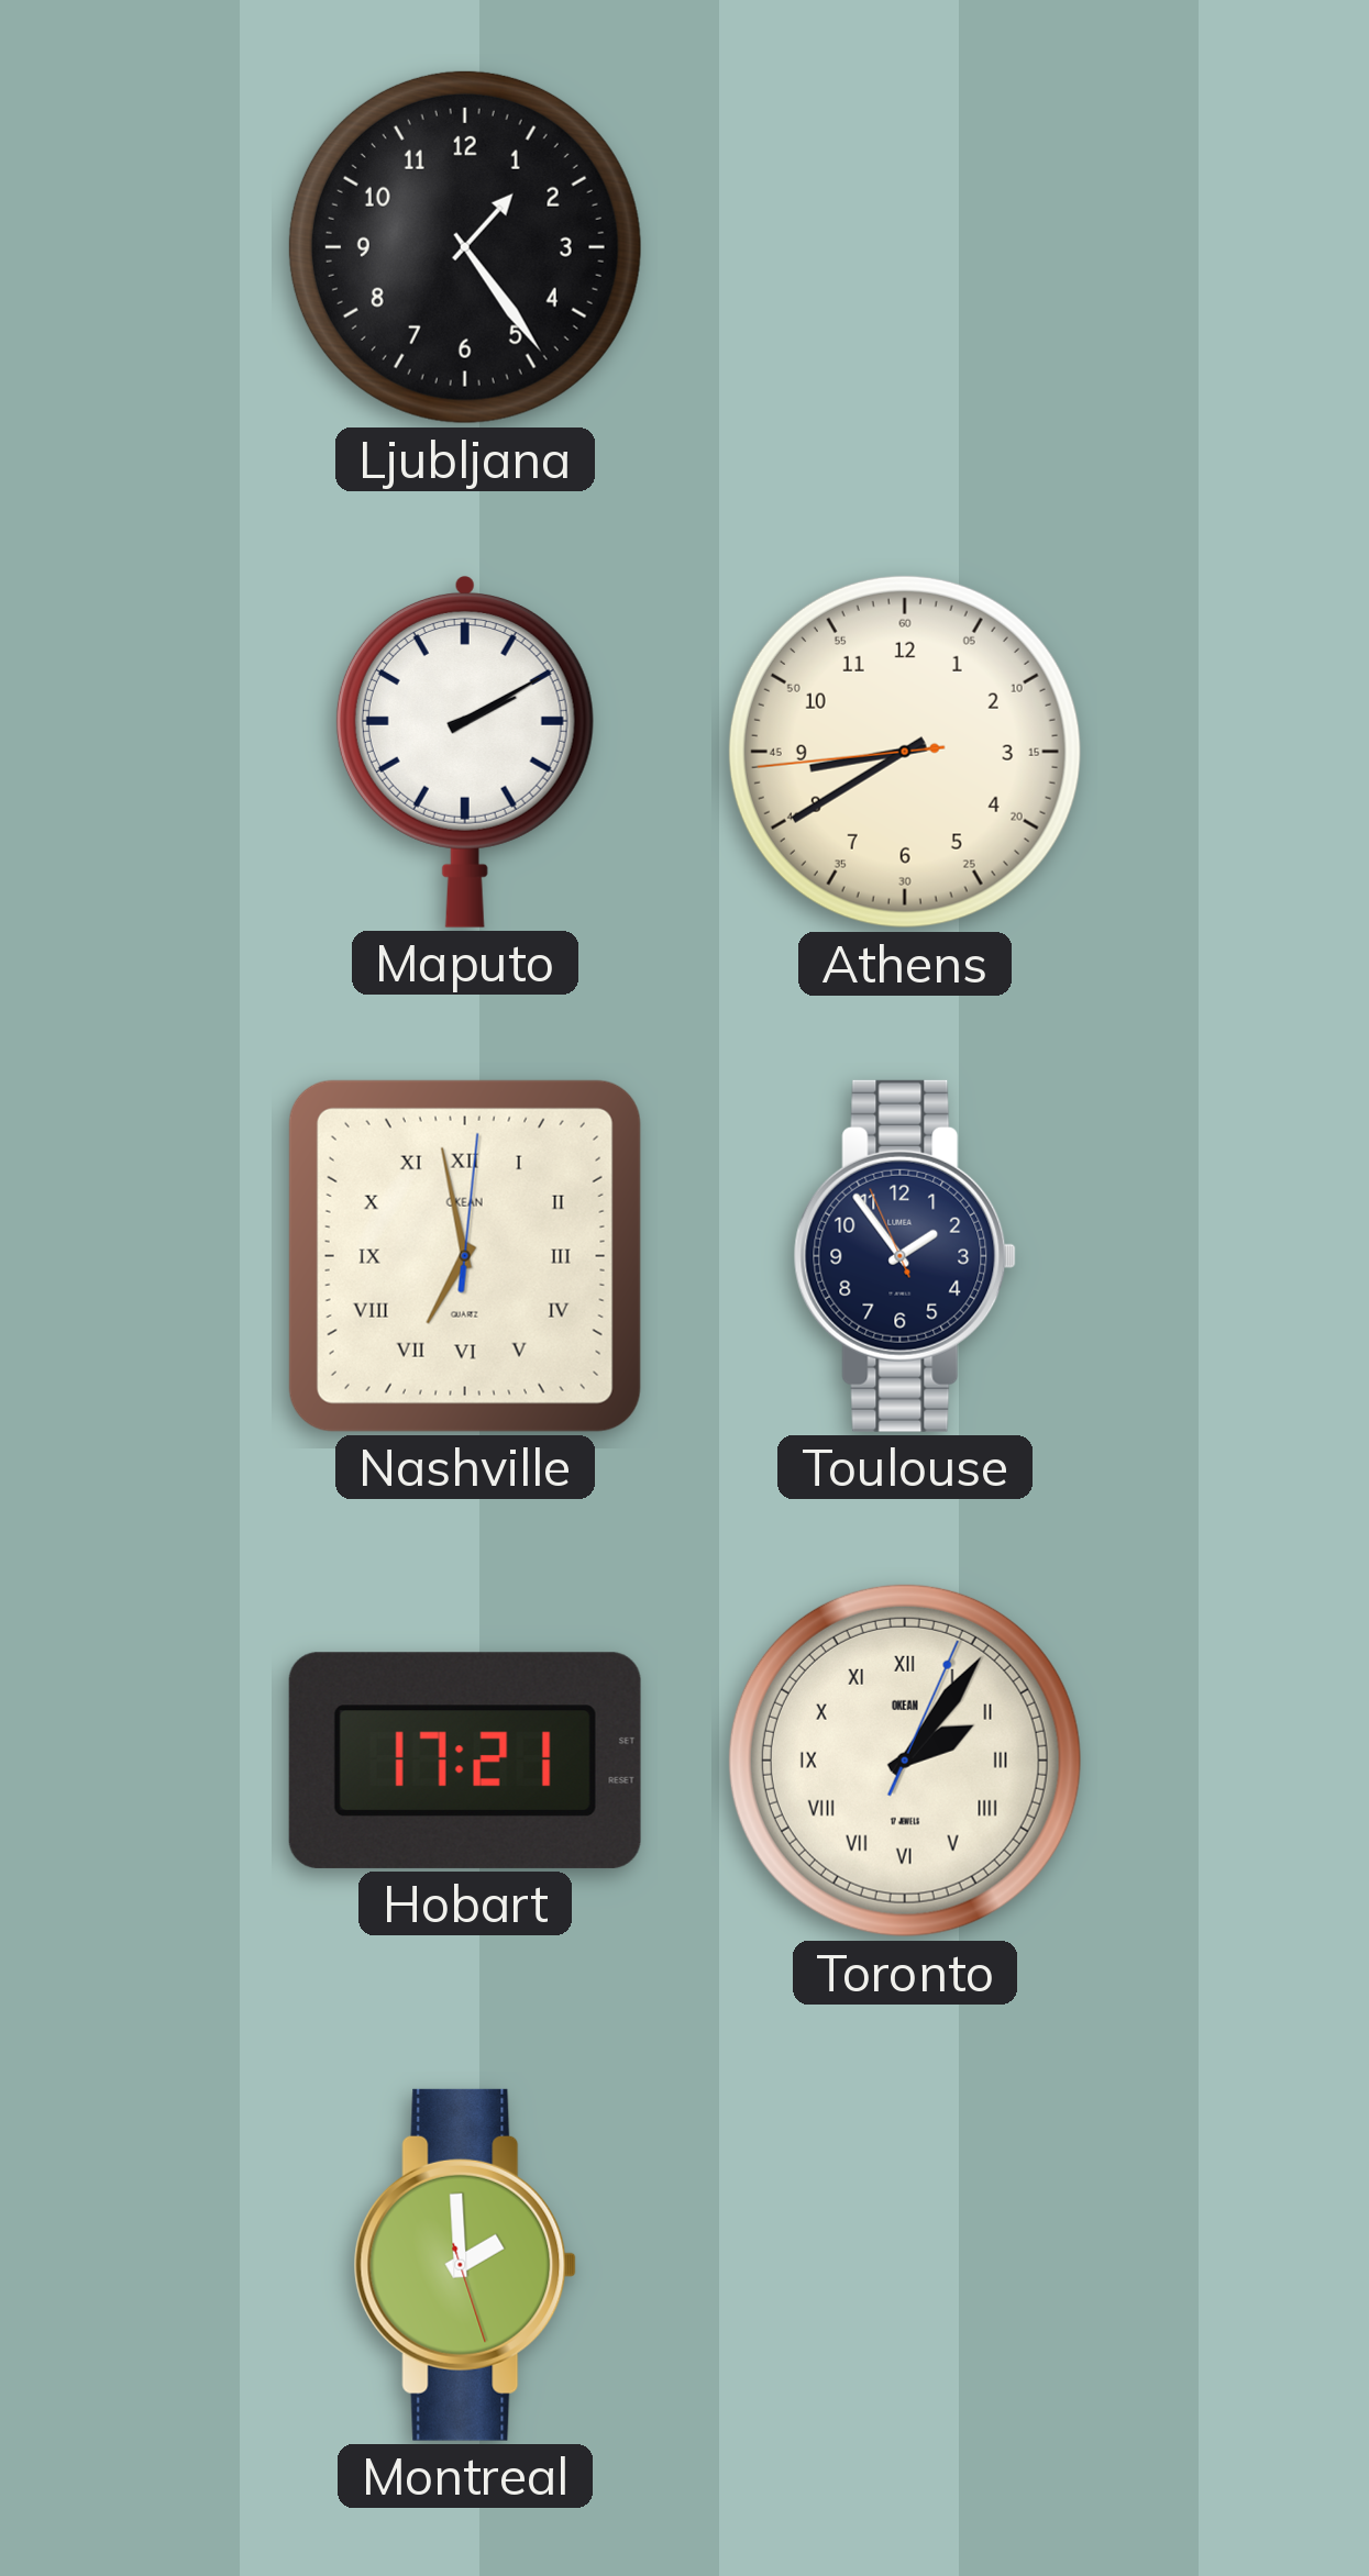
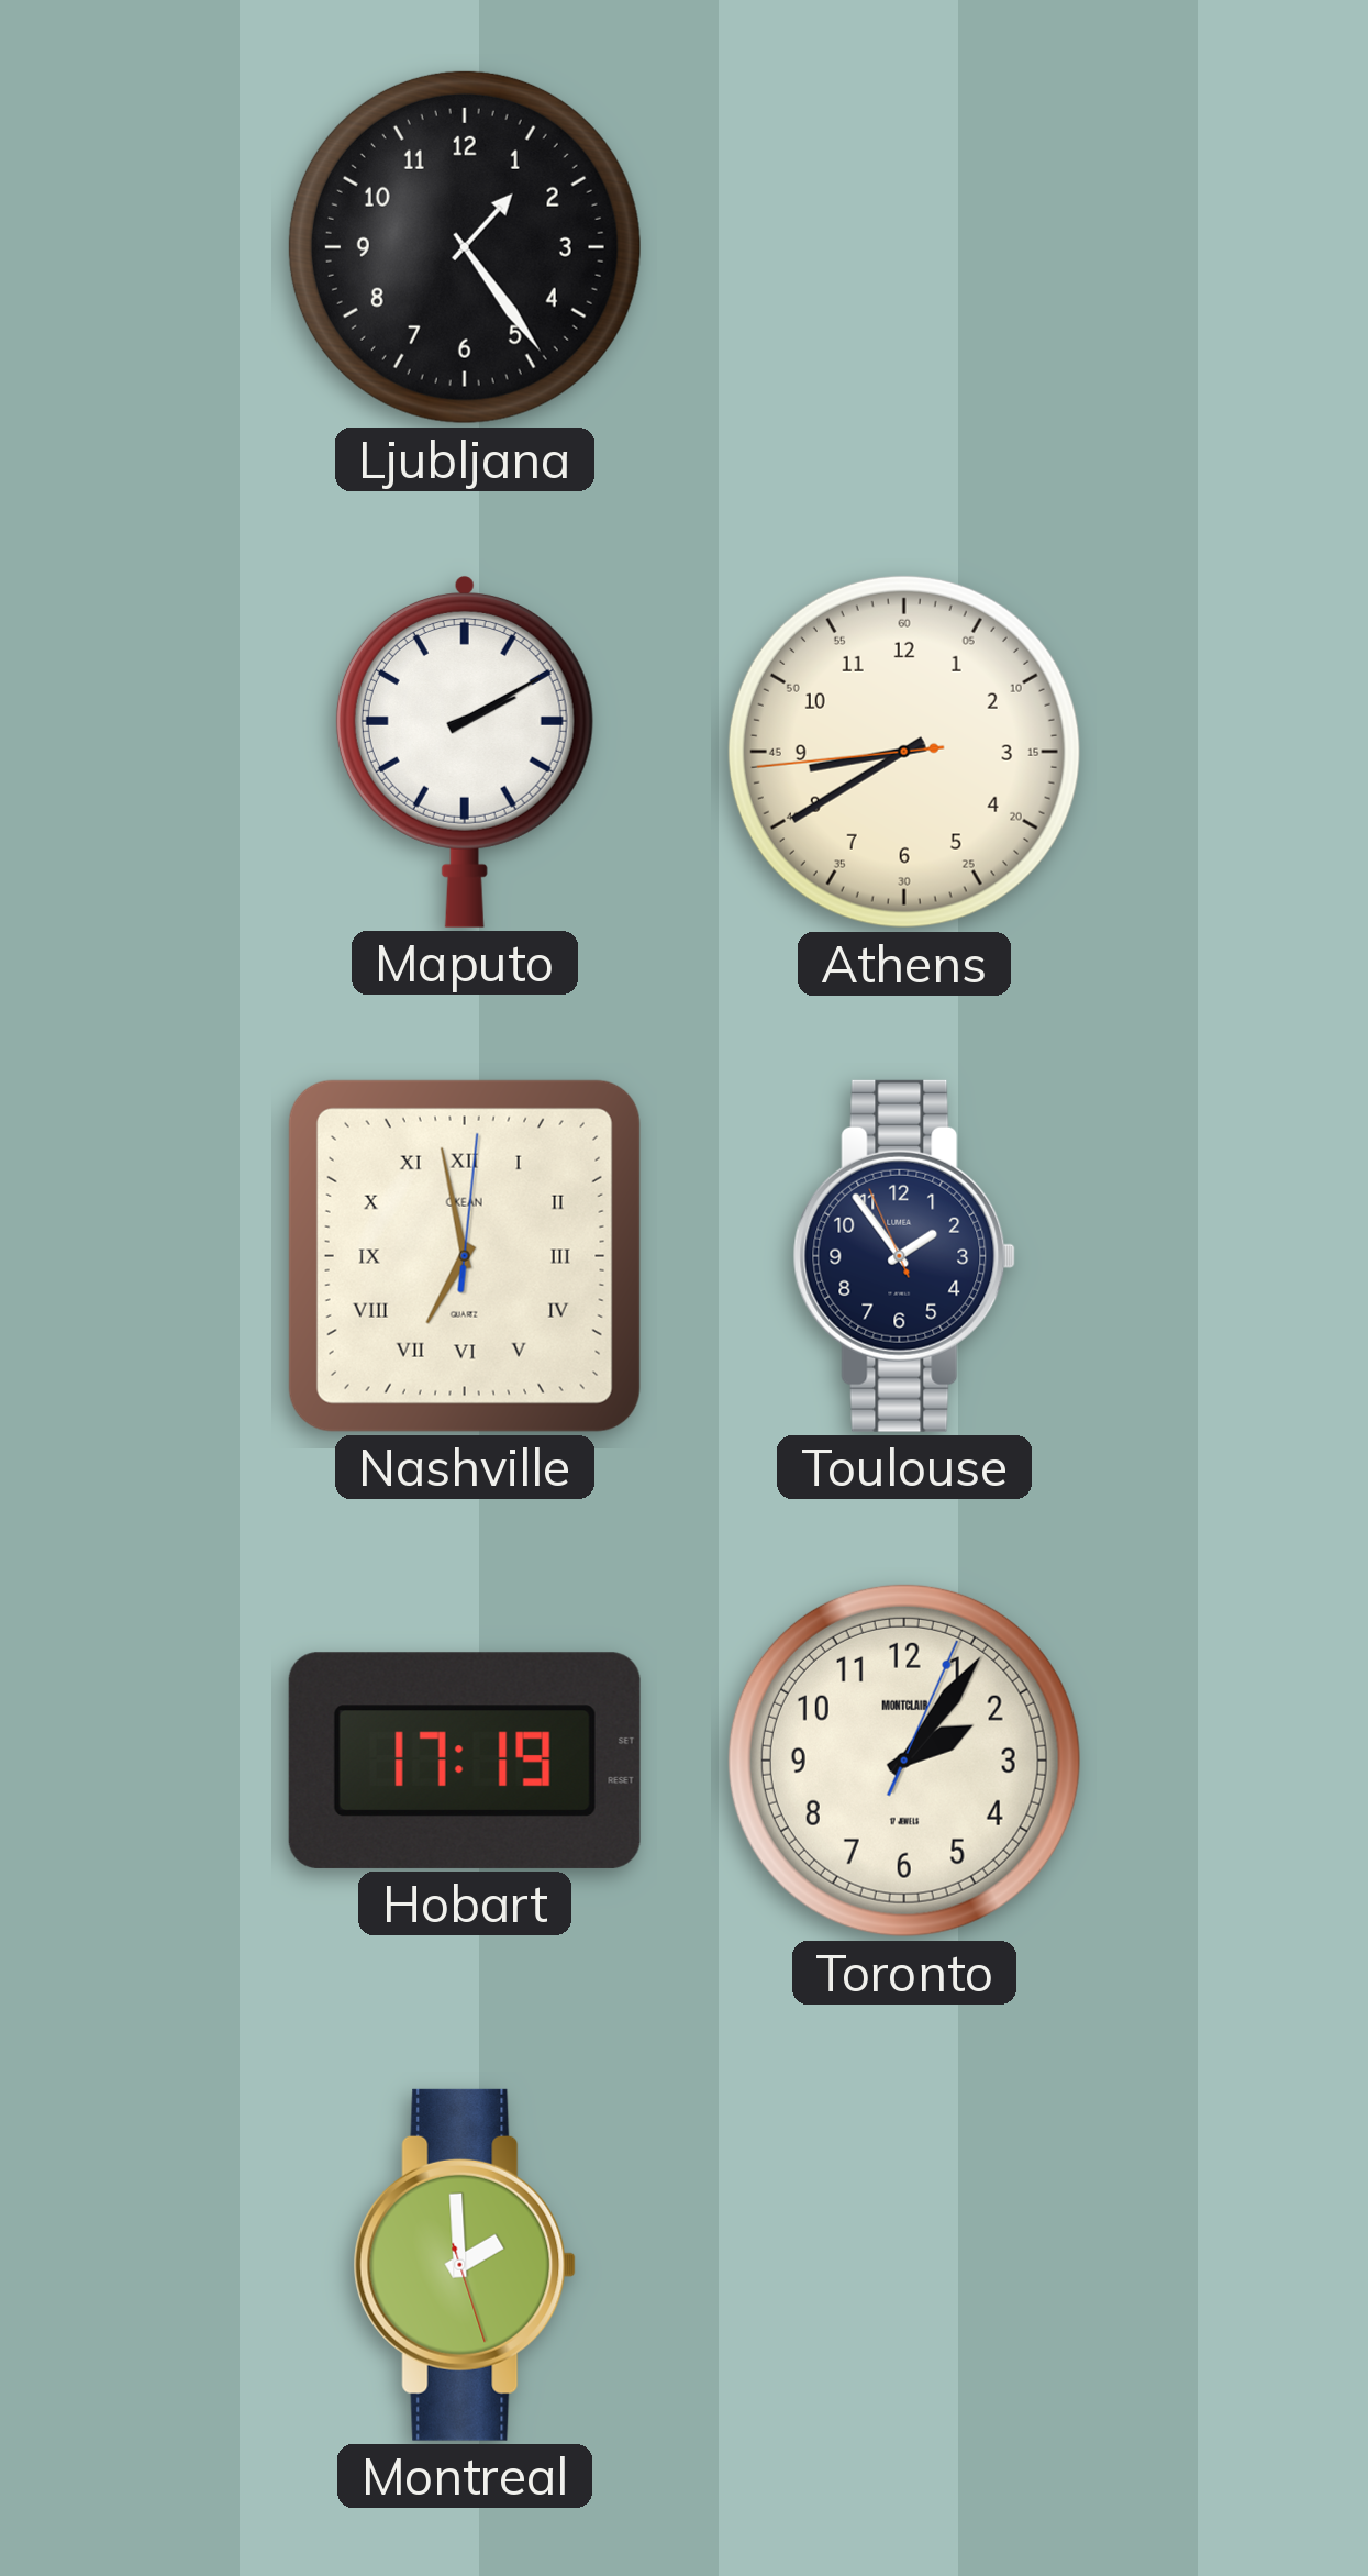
Hobart: 17:21 -> 17:19 (465, 1761)
Toronto numerals: Roman -> Arabic (904, 1761)
Toronto brand: OKEAN -> MONTCLAIR (904, 1761)
